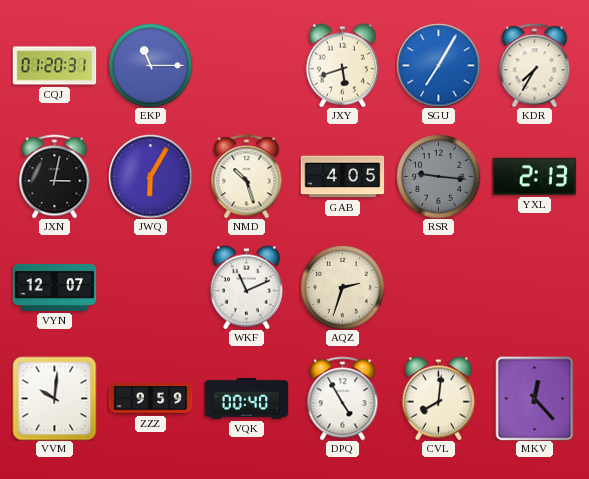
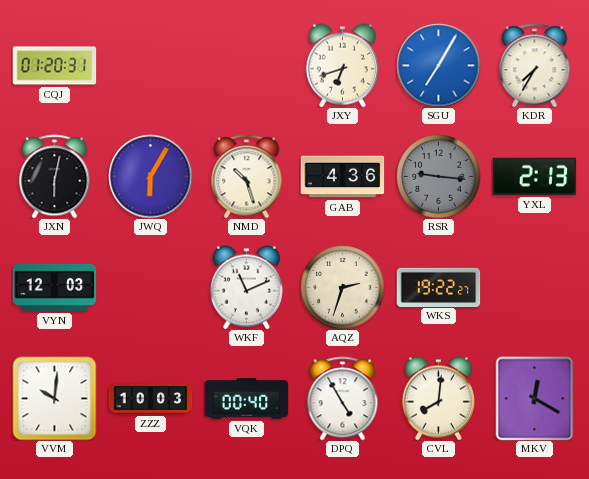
EKP: 11:15 -> none (150, 65)
JXY: 5:42 -> 6:42 (342, 65)
JXN: 3:02 -> 6:02 (55, 176)
GAB: 4:05 -> 4:36 (342, 177)
VYN: 12:07 -> 12:03 (54, 287)
WKS: none -> 19:22 (438, 287)
ZZZ: 9:59 -> 10:03 (150, 399)
MKV: 12:23 -> 12:20 (535, 398)
